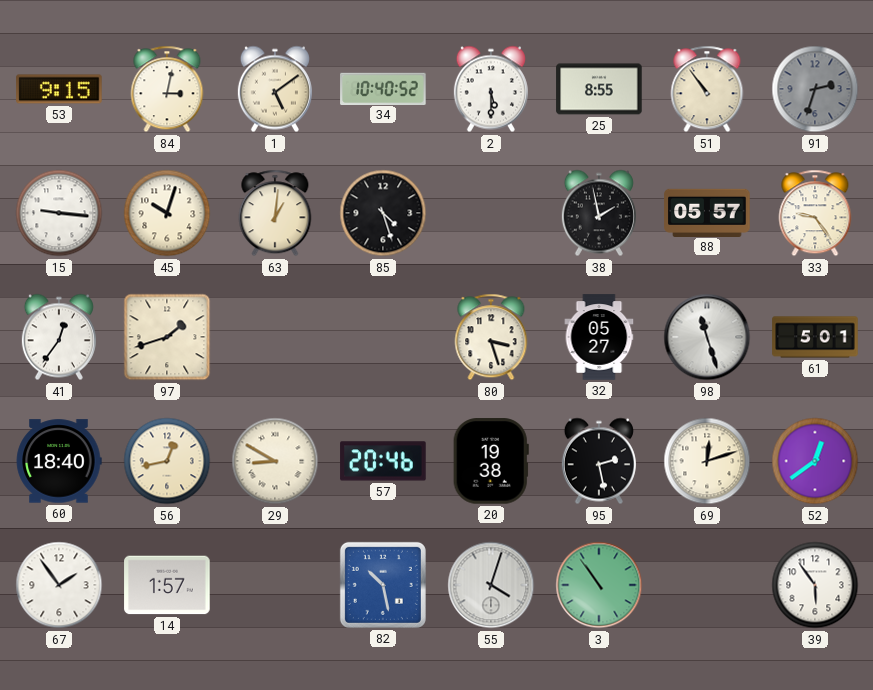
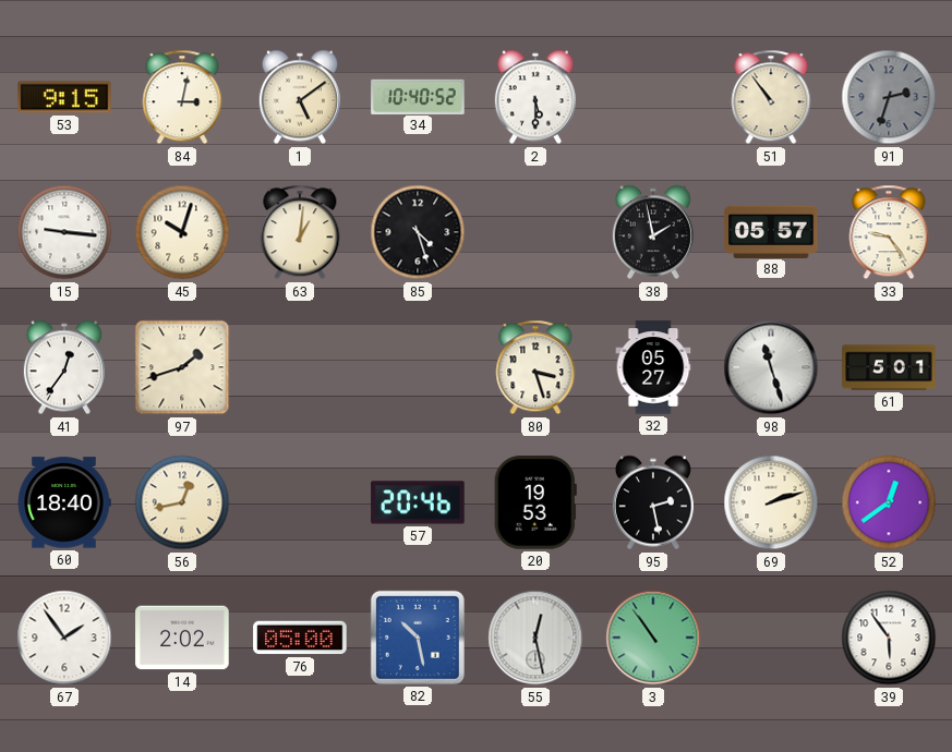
25: 8:55 -> none (599, 89)
29: 8:50 -> none (275, 461)
20: 19:38 -> 19:53 (535, 502)
69: 12:12 -> 2:12 (771, 502)
14: 1:57 -> 2:02 (182, 638)
76: none -> 05:00 (300, 638)
55: 4:03 -> 12:28 (535, 638)
